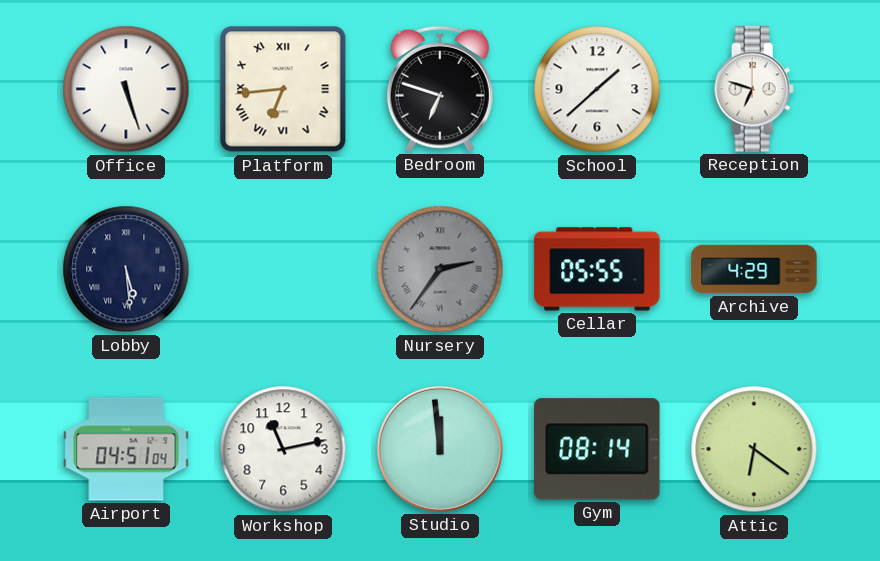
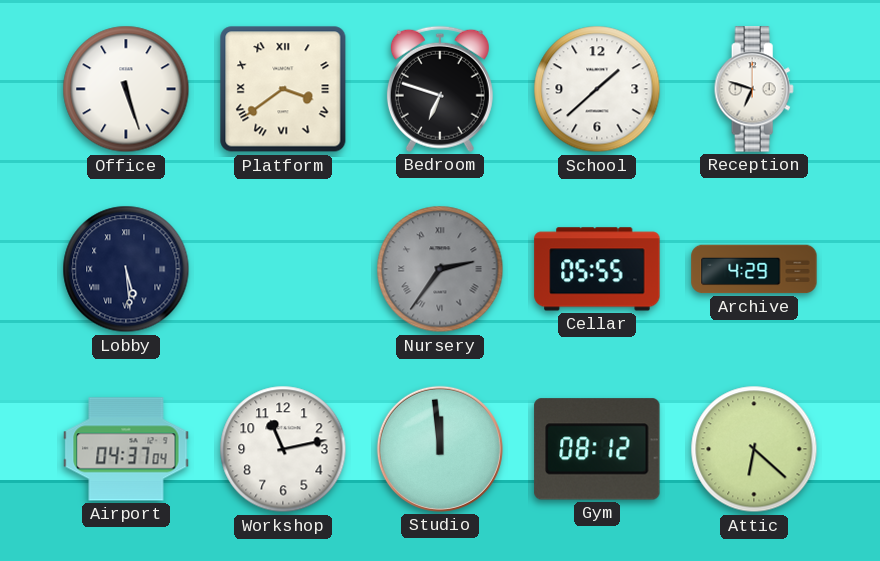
Platform: 6:44 -> 3:39 (283, 89)
Airport: 04:51 -> 04:37 (126, 449)
Gym: 08:14 -> 08:12 (597, 449)
Attic: 6:21 -> 6:22 (754, 449)
